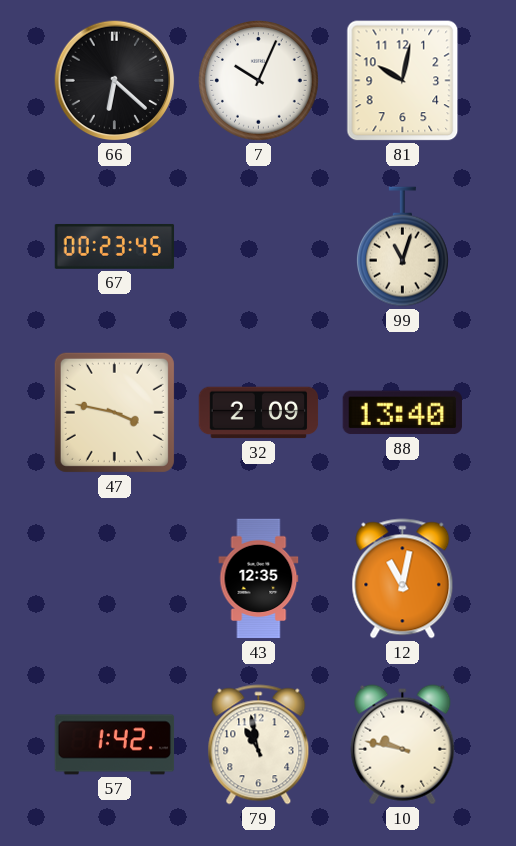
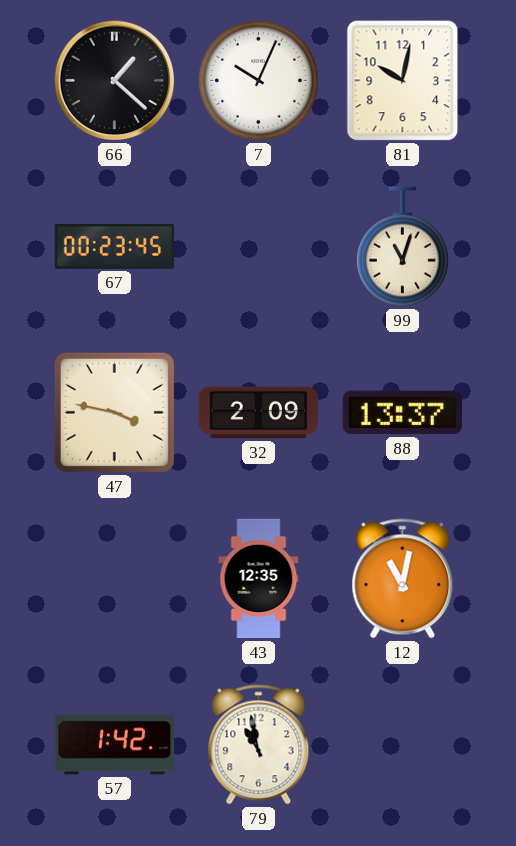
66: 6:22 -> 1:22 (115, 81)
88: 13:40 -> 13:37 (402, 413)
10: 9:47 -> none (403, 745)
